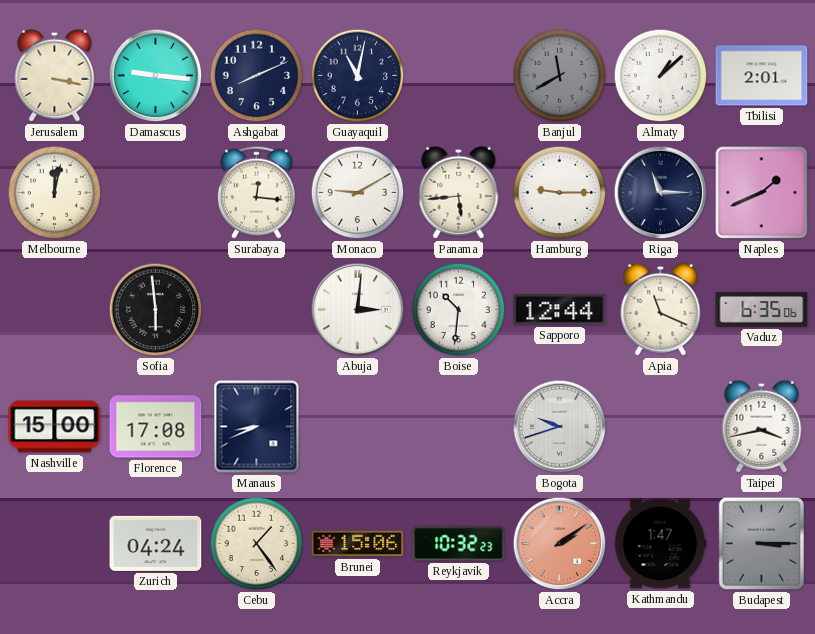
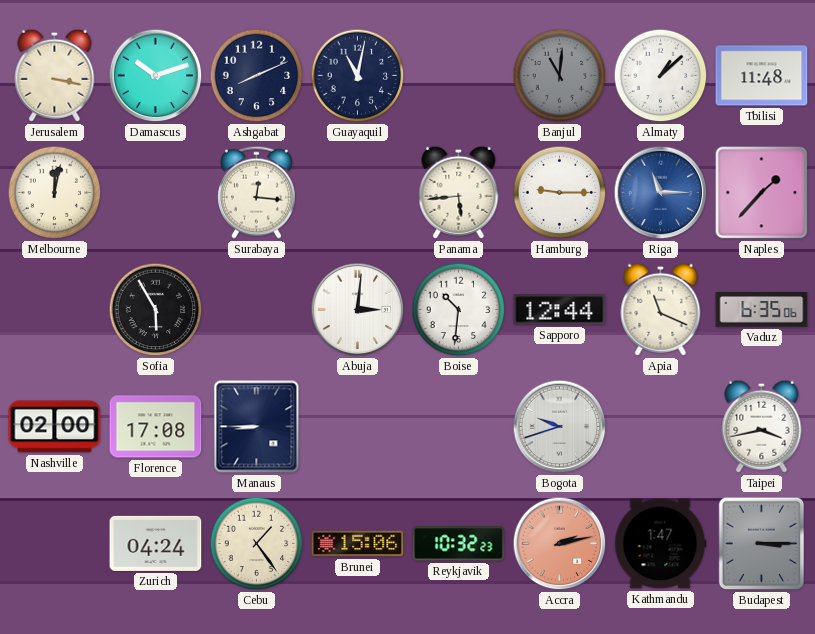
Damascus: 9:16 -> 10:12 (156, 76)
Banjul: 11:40 -> 11:01 (560, 76)
Tbilisi: 2:01 -> 11:48 (762, 76)
Monaco: 9:10 -> none (358, 193)
Riga dial: navy -> blue (661, 193)
Naples: 1:41 -> 1:37 (762, 193)
Sofia: 5:59 -> 5:55 (156, 310)
Nashville: 15:00 -> 02:00 (55, 427)
Manaus: 8:41 -> 8:45 (257, 427)
Accra: 2:09 -> 2:13 (560, 544)
